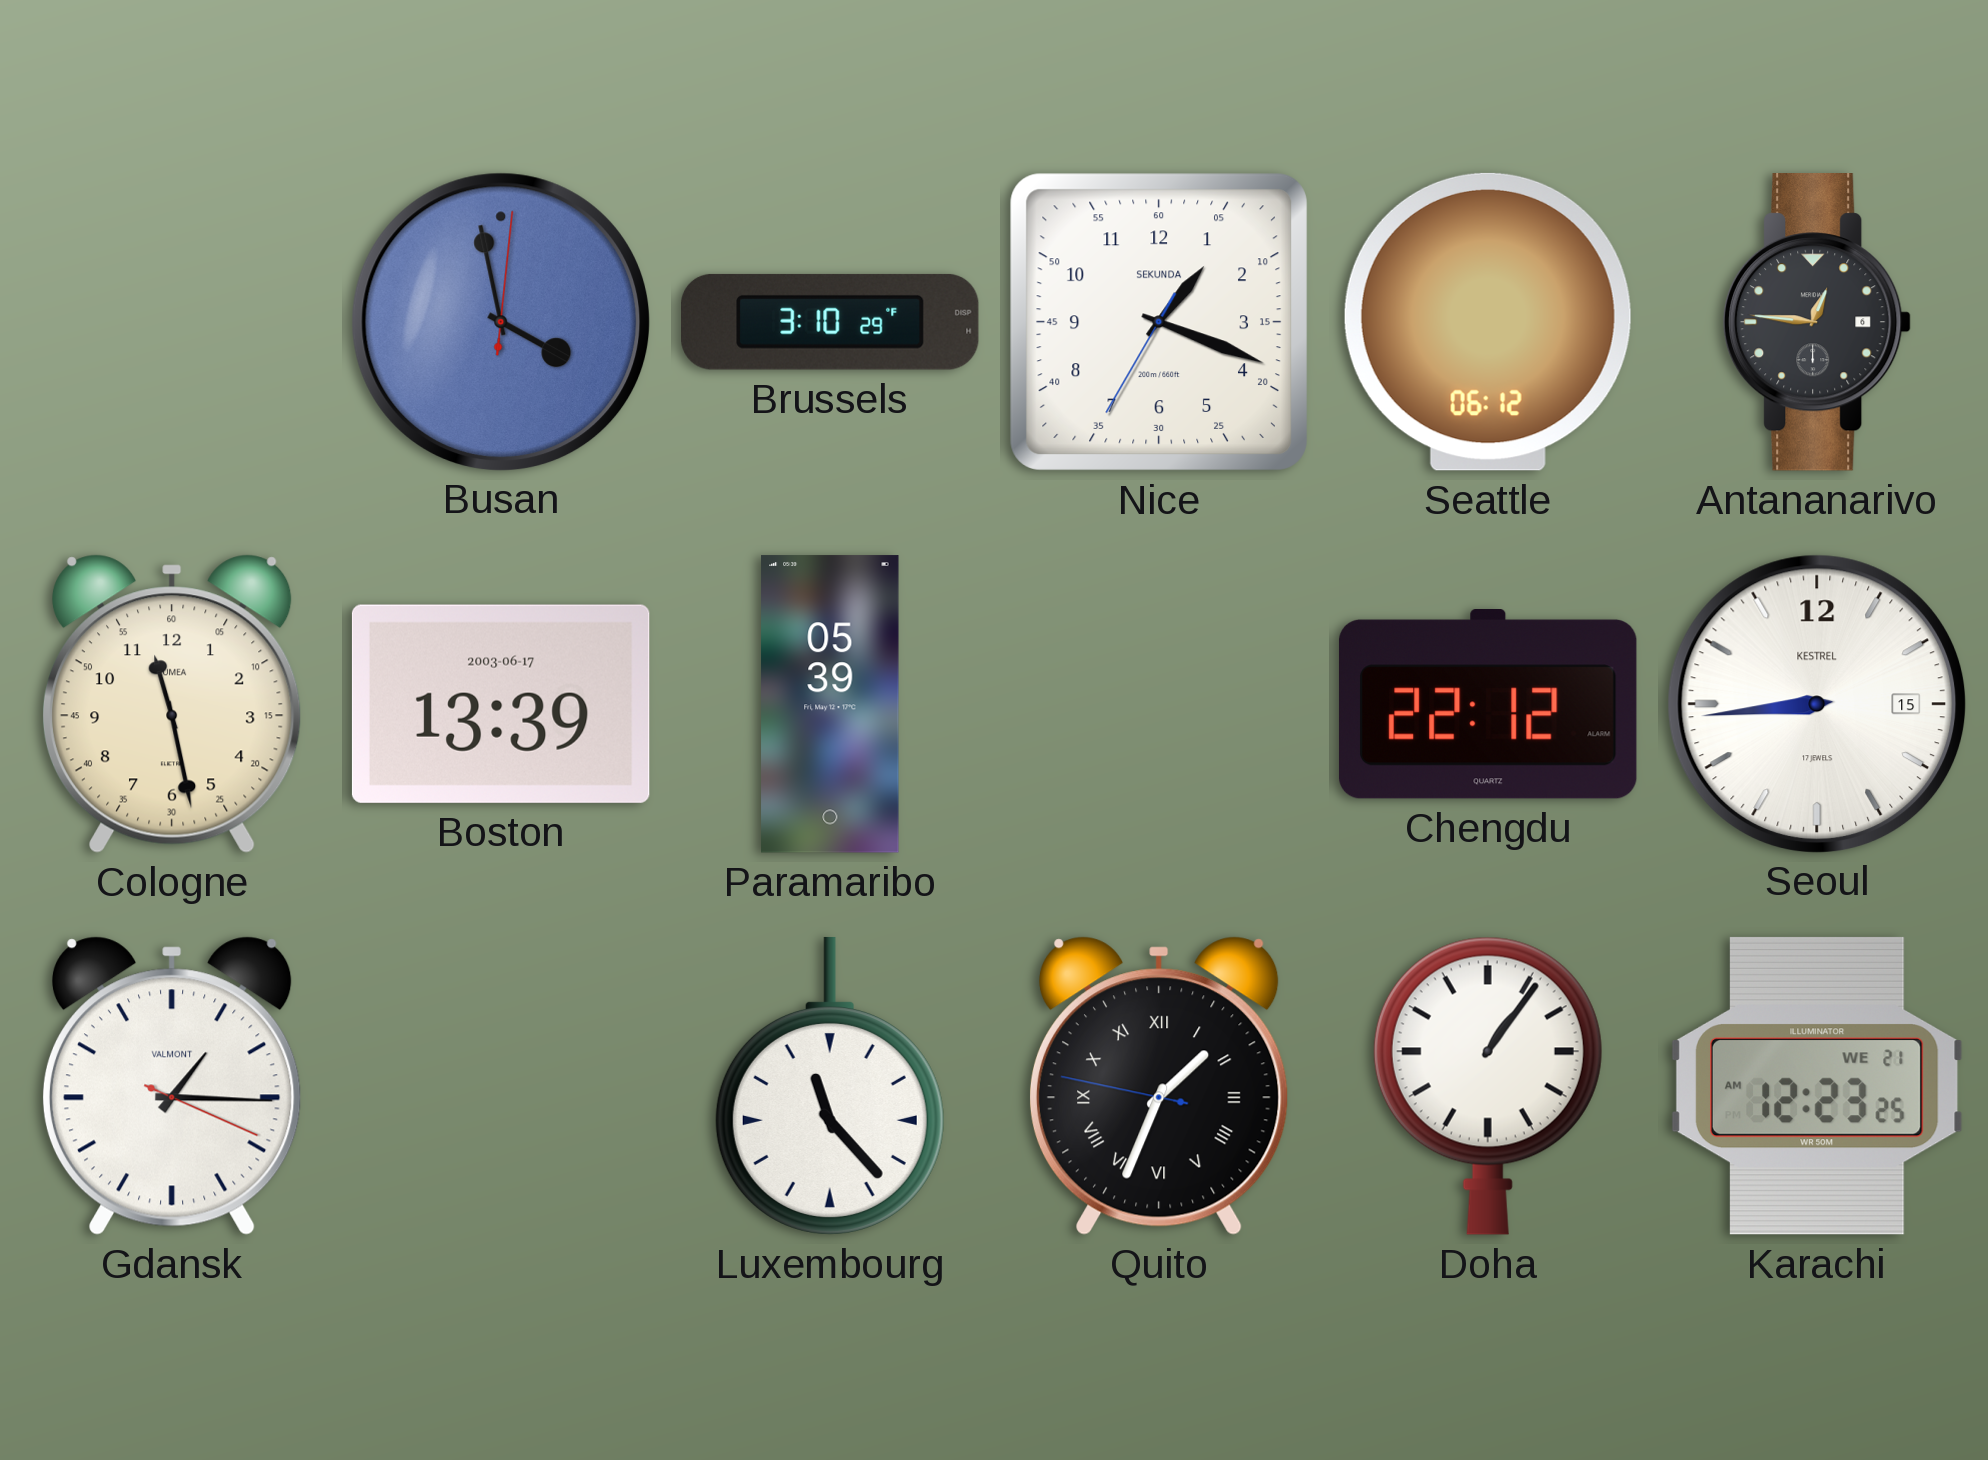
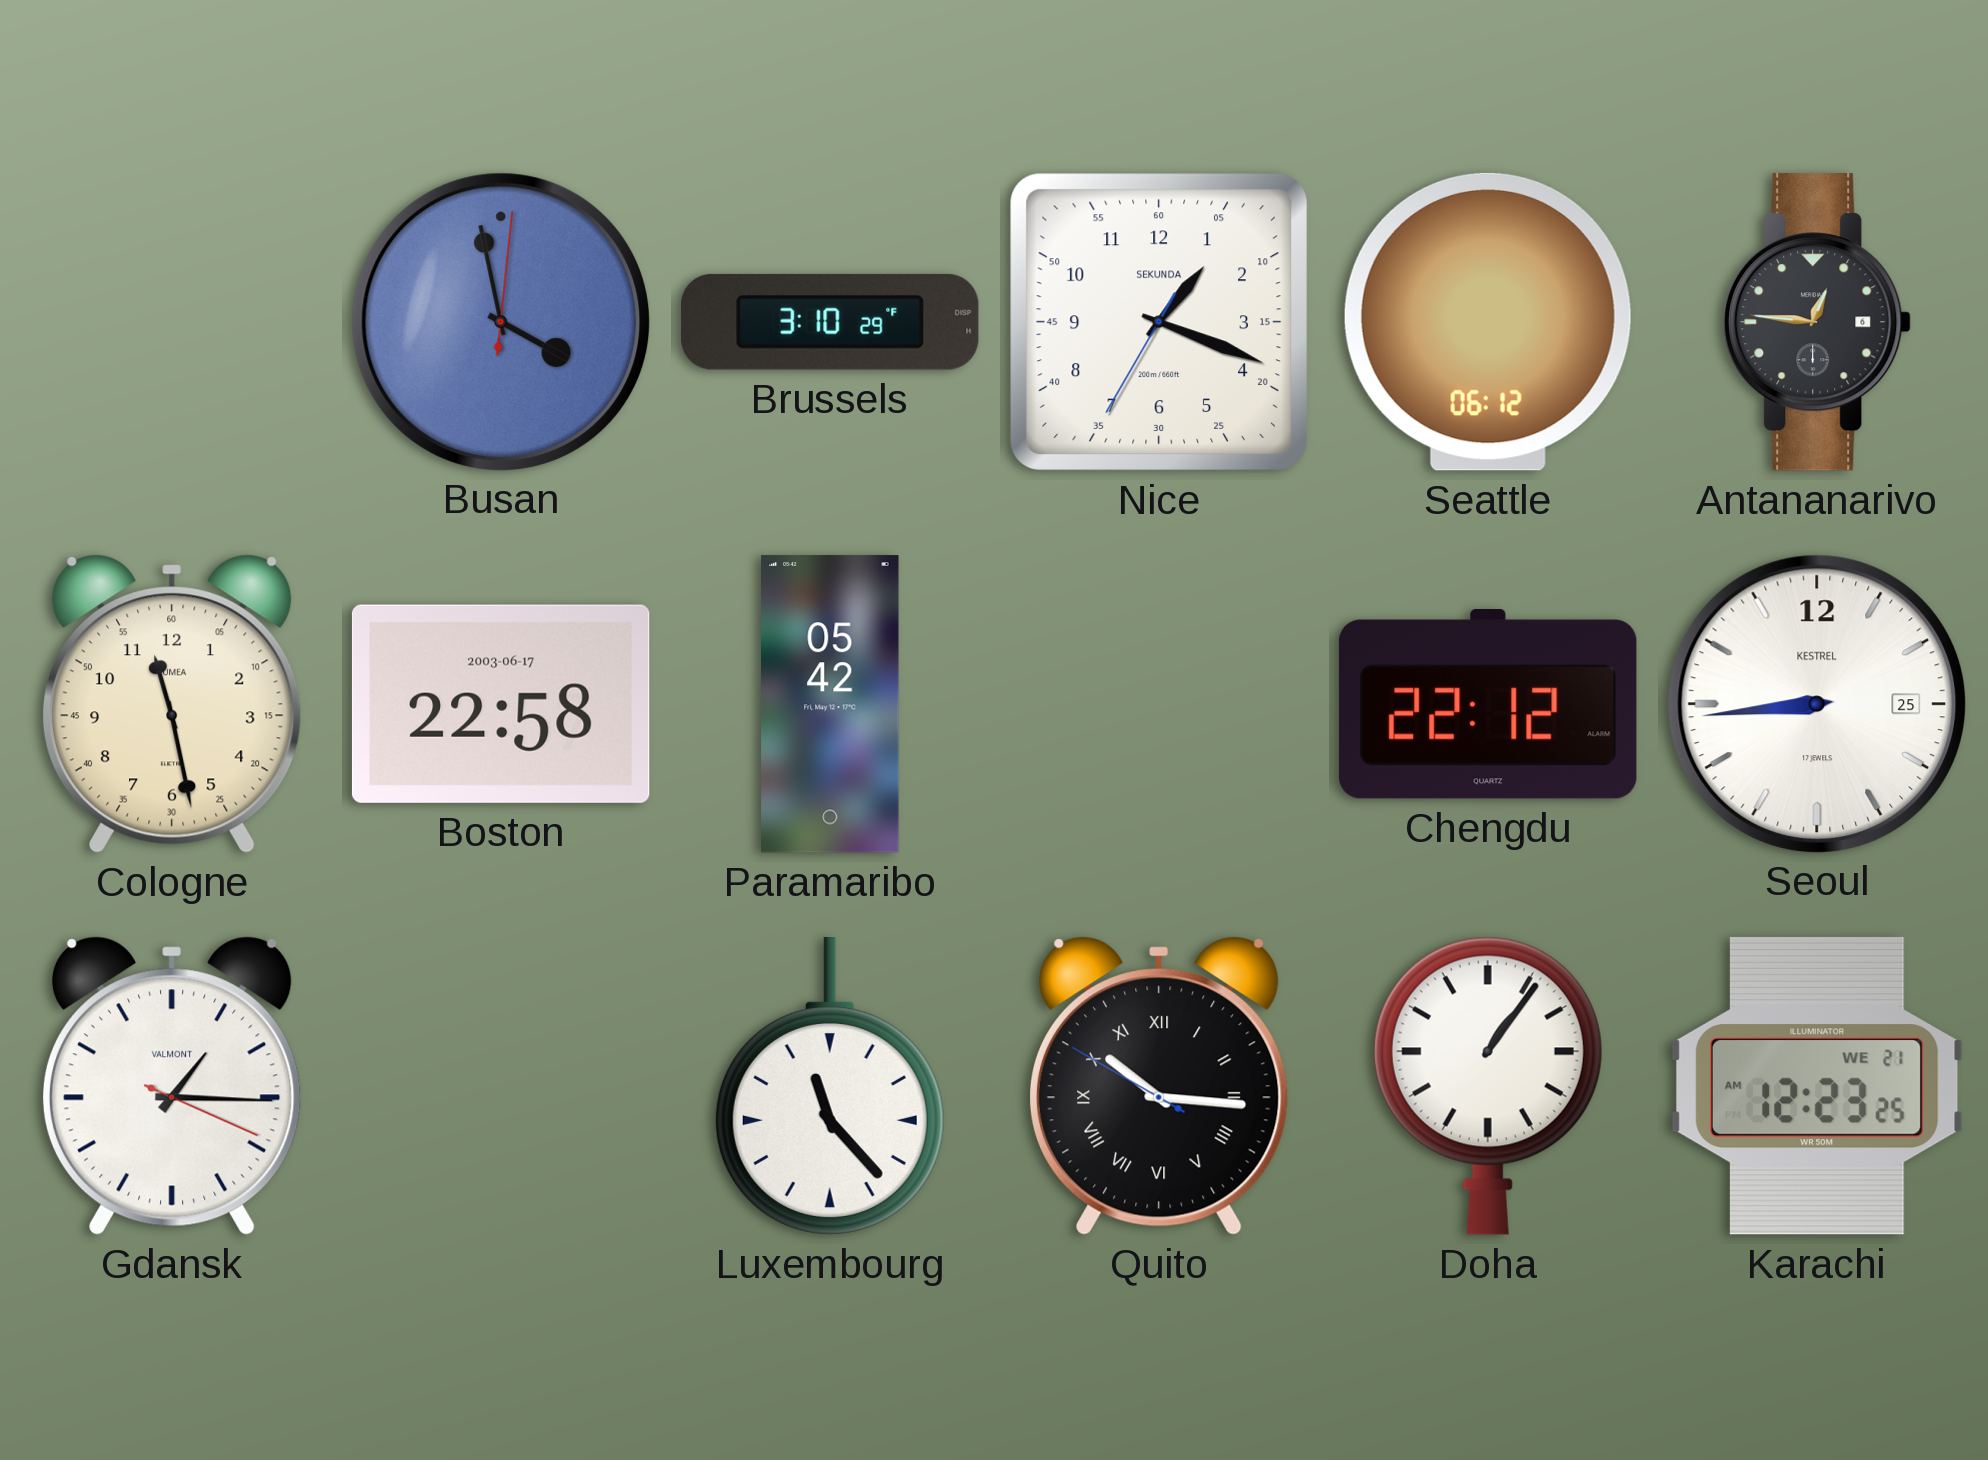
Boston: 13:39 -> 22:58 (501, 704)
Paramaribo: 05:39 -> 05:42 (830, 704)
Seoul date: 15 -> 25 (1816, 703)
Quito: 1:33 -> 10:15 (1159, 1086)
